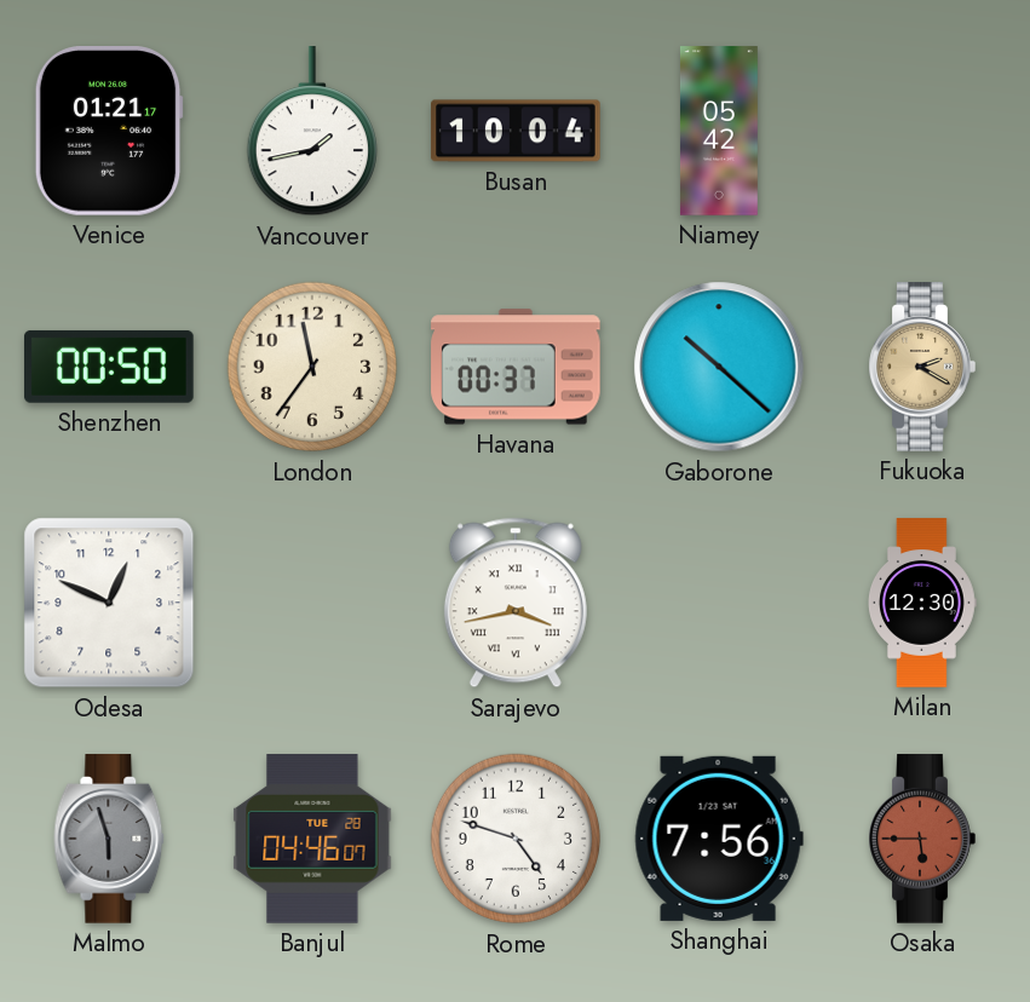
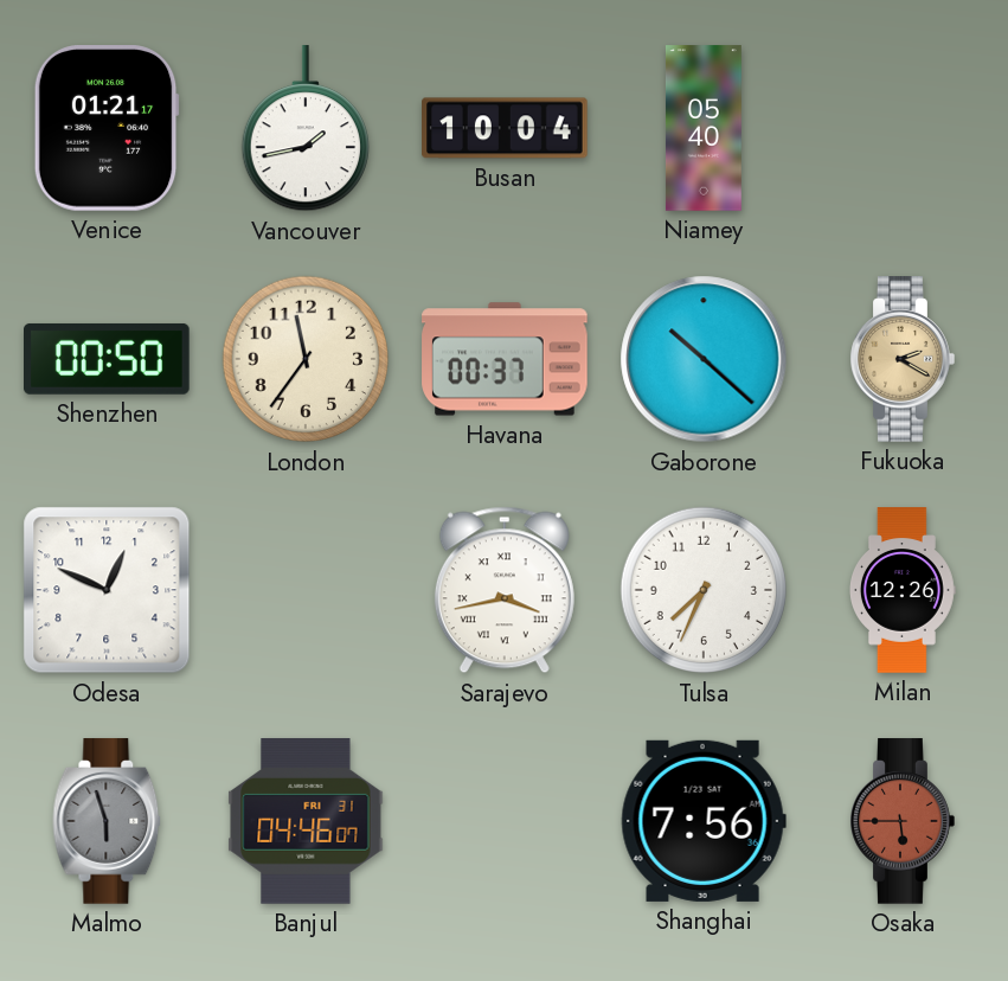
Niamey: 05:42 -> 05:40 (704, 128)
Tulsa: none -> 7:34 (704, 590)
Milan: 12:30 -> 12:26 (904, 590)
Banjul date: TUE 28 -> FRI 31 (306, 821)
Rome: 4:48 -> none (516, 839)
